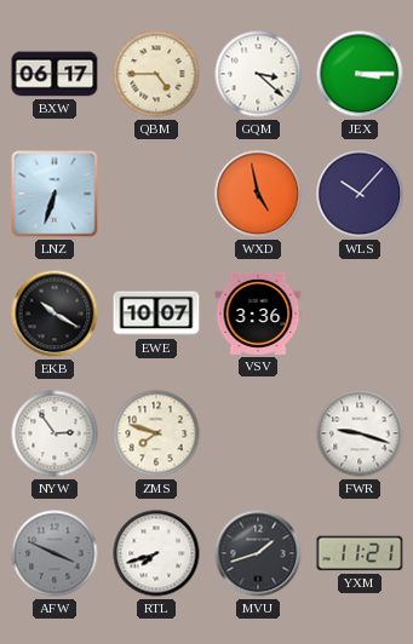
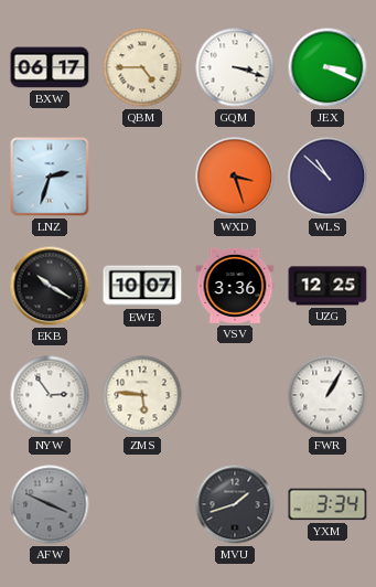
GQM: 3:22 -> 3:18 (235, 67)
JEX: 3:15 -> 3:19 (327, 67)
LNZ: 6:33 -> 2:33 (50, 177)
WXD: 4:58 -> 3:27 (235, 177)
WLS: 10:07 -> 10:52 (327, 177)
UZG: none -> 12:25 (327, 286)
ZMS: 7:48 -> 5:46 (142, 395)
FWR: 9:18 -> 1:05 (327, 395)
RTL: 7:42 -> none (156, 553)
YXM: 11:21 -> 3:34 (327, 504)
